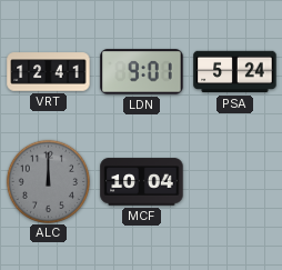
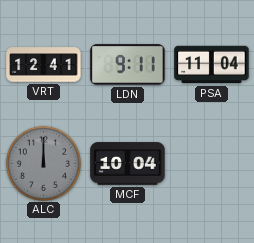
LDN: 9:01 -> 9:11 (128, 65)
PSA: 5:24 -> 11:04 (212, 65)
